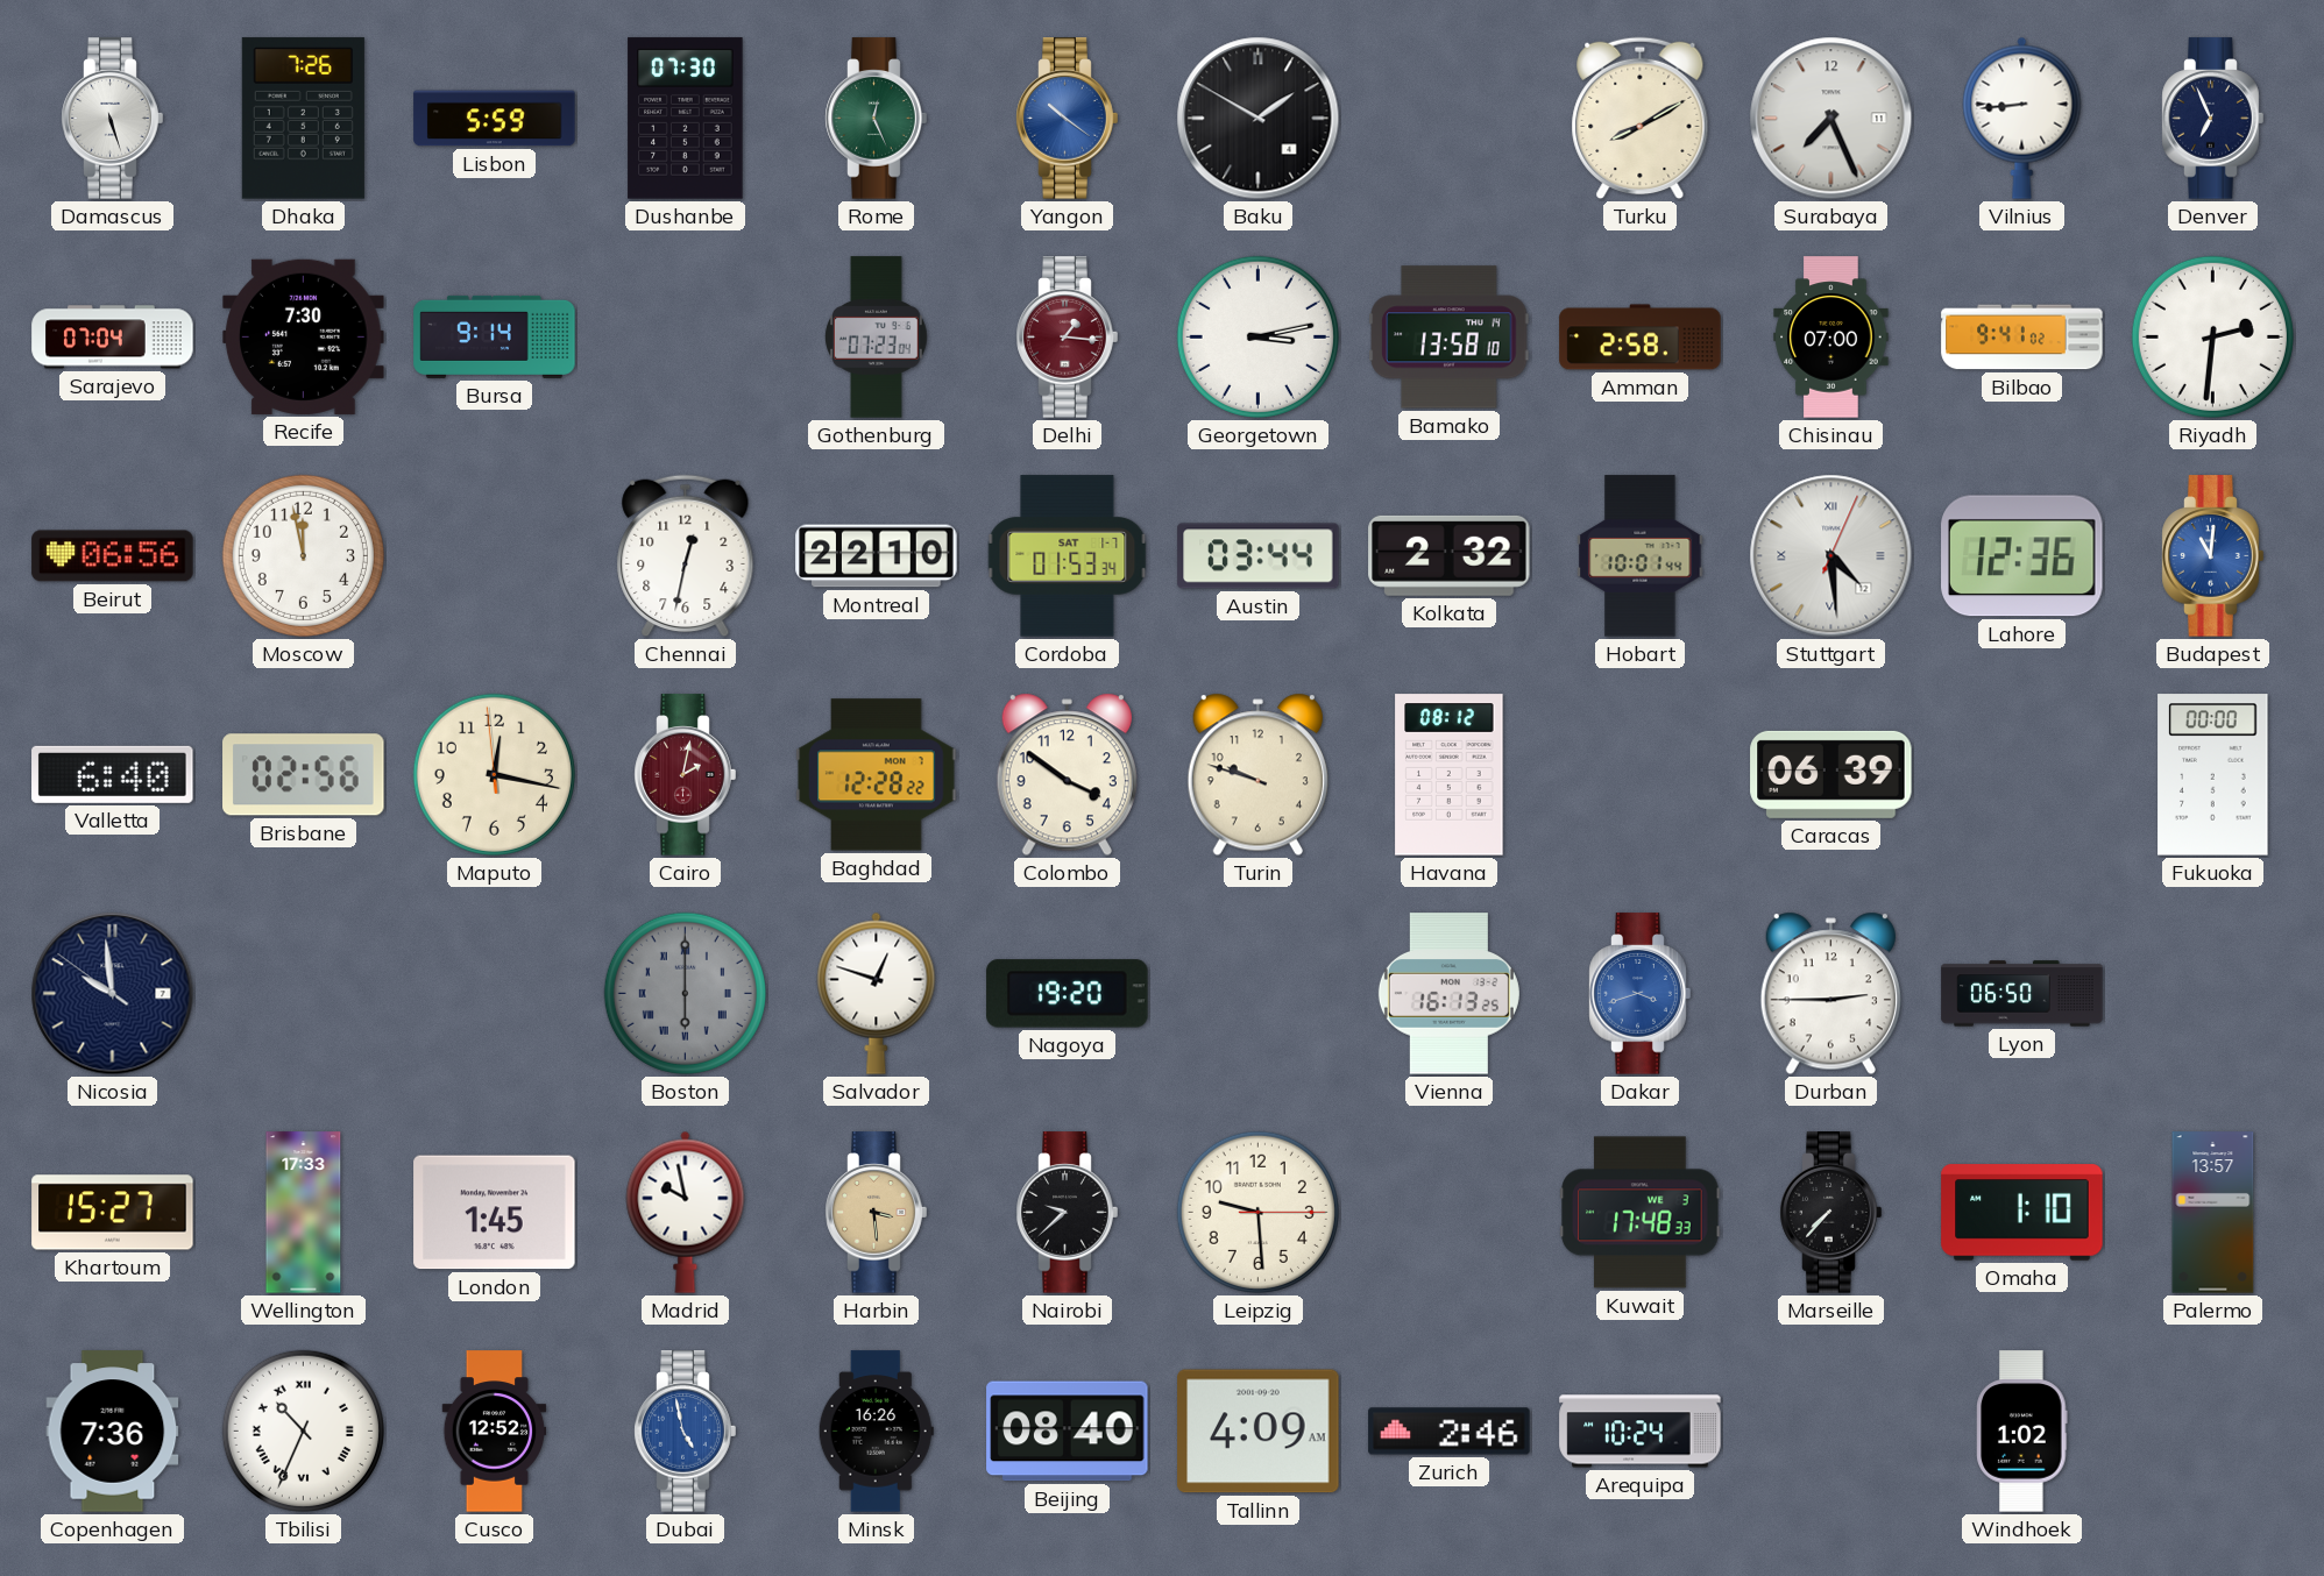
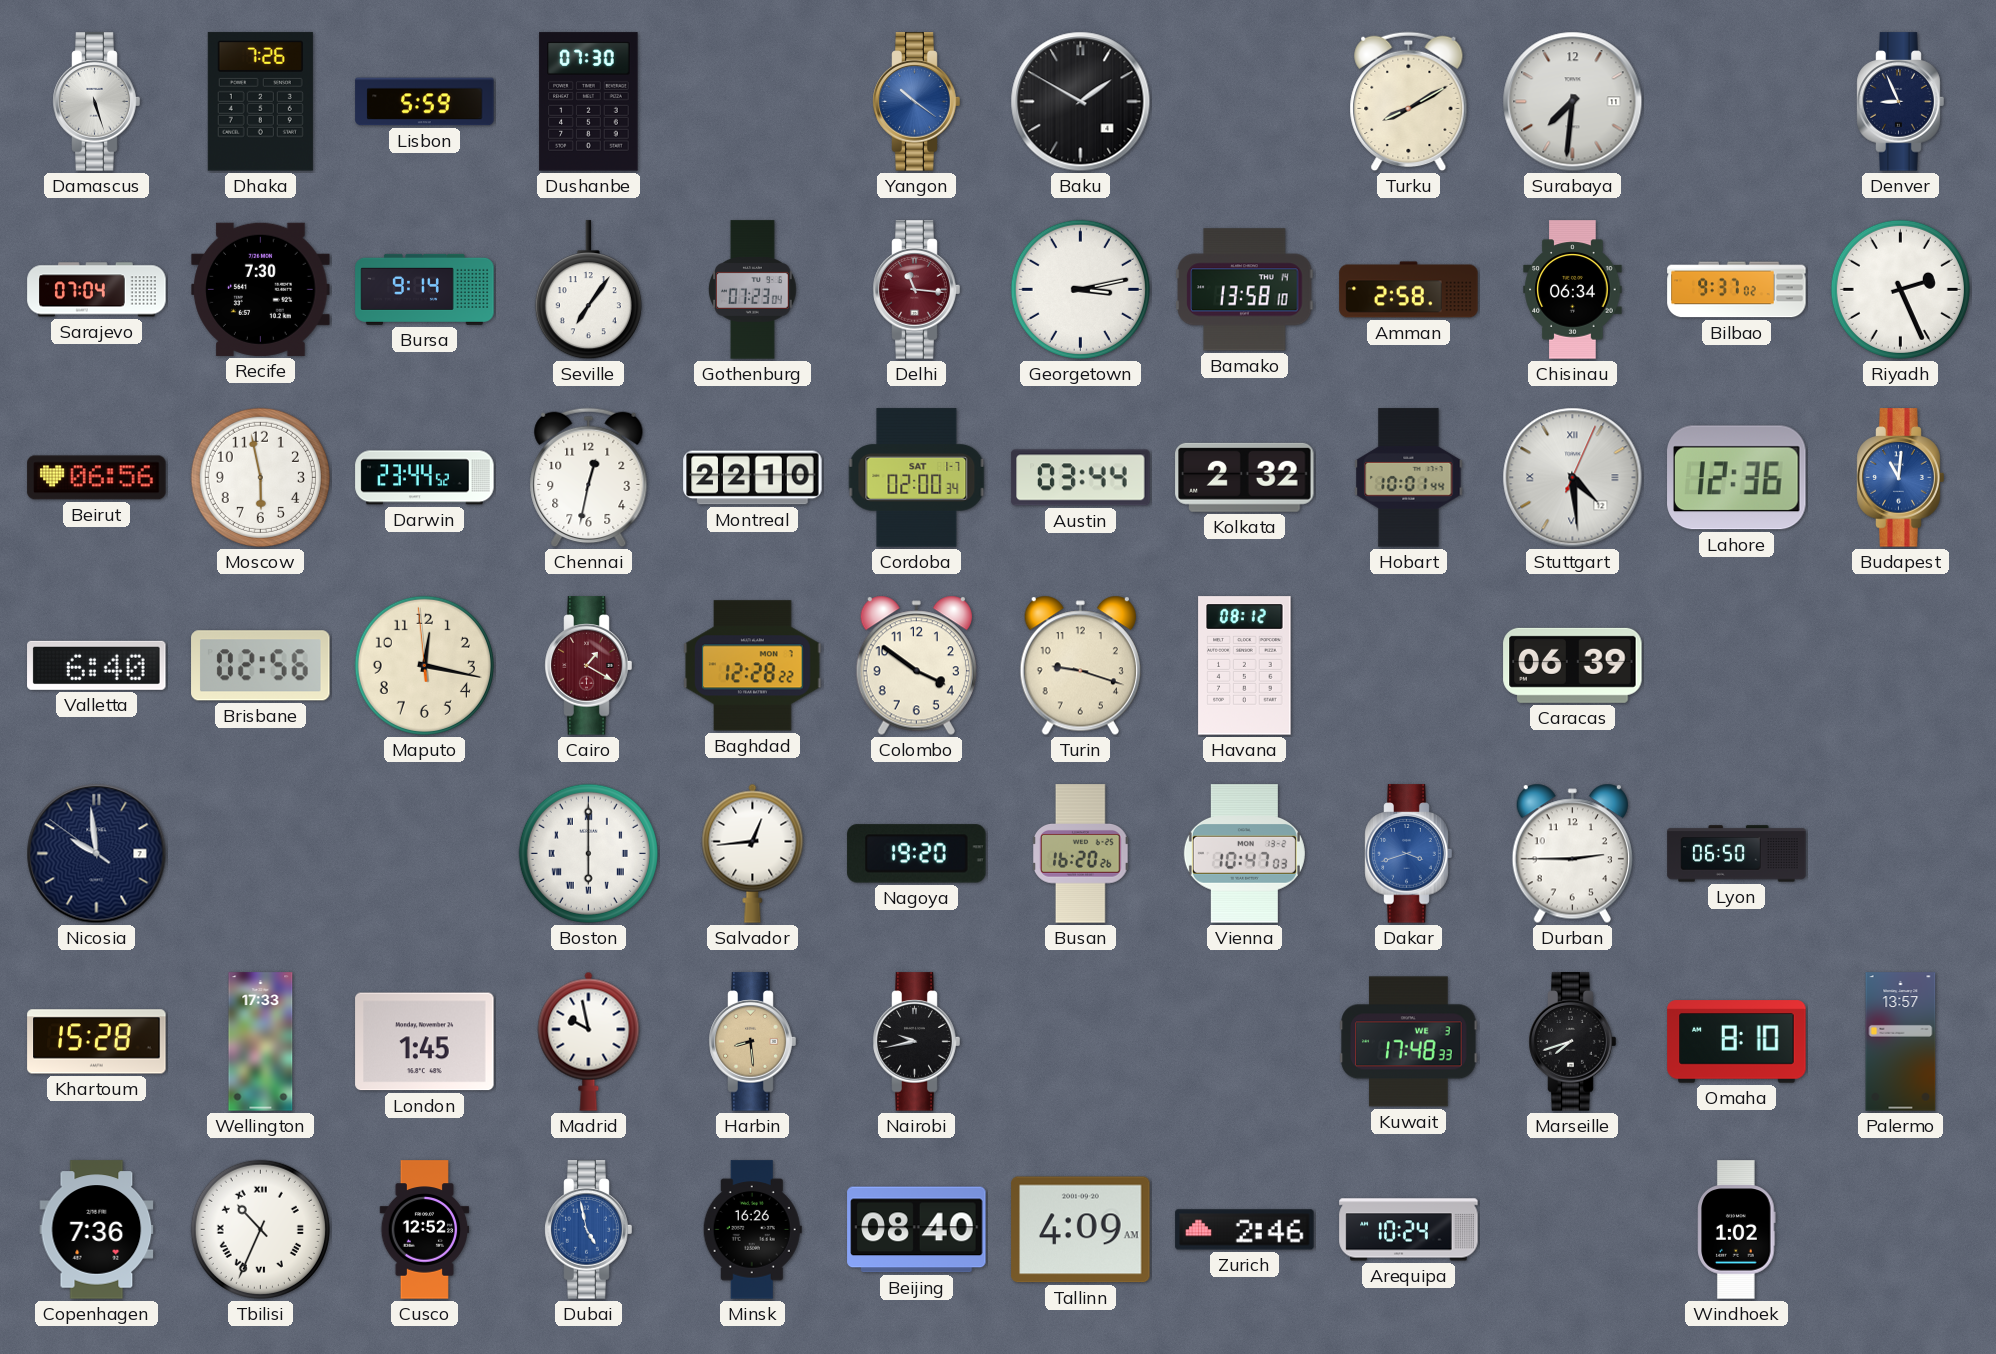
Rome: 12:26 -> none (877, 119)
Surabaya: 7:26 -> 7:31 (1573, 102)
Vilnius: 8:44 -> none (2022, 118)
Denver: 6:56 -> 8:56 (1901, 102)
Seville: none -> 7:06 (588, 290)
Delhi: 1:16 -> 11:16 (917, 290)
Chisinau: 07:00 -> 06:34 (1573, 290)
Bilbao: 9:41 -> 9:37 (1737, 290)
Riyadh: 2:31 -> 2:26 (1900, 289)
Moscow: 11:58 -> 5:58 (260, 477)
Darwin: none -> 23:44 (425, 478)
Cordoba: 01:53 -> 02:00 (917, 478)
Cairo: 2:02 -> 1:20 (589, 666)
Turin: 9:48 -> 9:18 (1080, 666)
Fukuoka: 00:00 -> none (2213, 775)
Boston dial: grey -> white (588, 853)
Salvador: 12:48 -> 12:44 (753, 853)
Busan: none -> 16:20 (1081, 854)
Vienna: 16:13 -> 10:47 (1244, 854)
Khartoum: 15:27 -> 15:28 (97, 1042)
Harbin: 3:29 -> 8:29 (753, 1042)
Nairobi: 9:38 -> 9:43 (917, 1042)
Leipzig: 9:29 -> none (1257, 1212)
Marseille: 7:37 -> 7:42 (1573, 1042)
Omaha: 1:10 -> 8:10 (1737, 1042)
